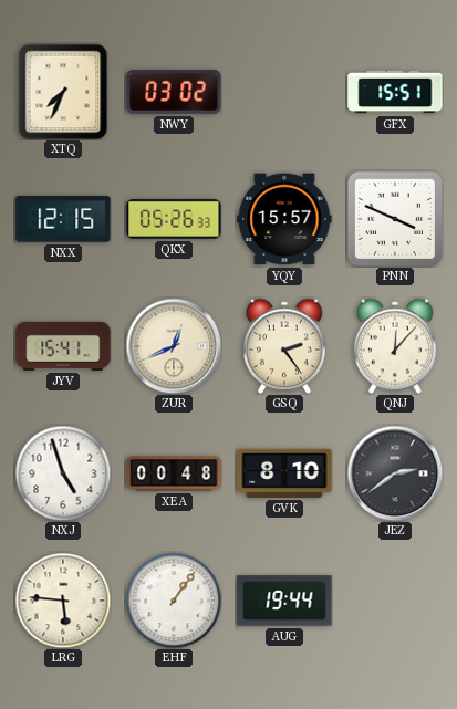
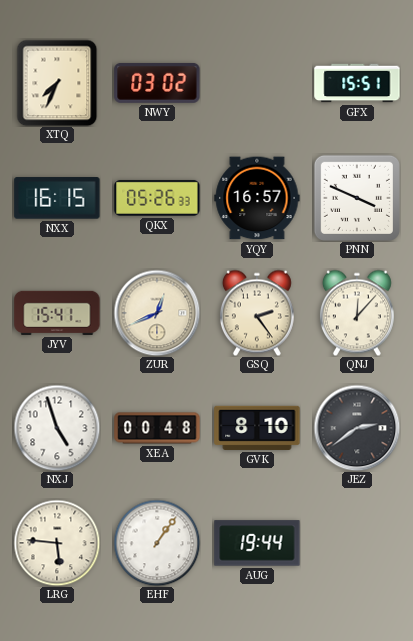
NXX: 12:15 -> 16:15 (57, 198)
YQY: 15:57 -> 16:57 (257, 198)
